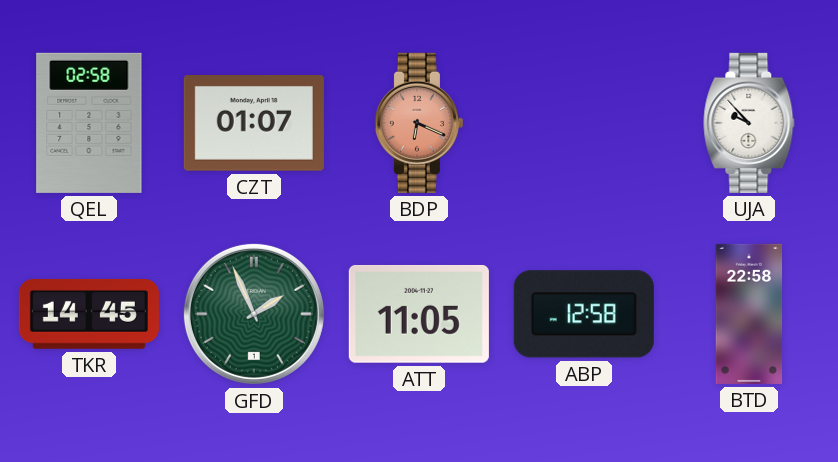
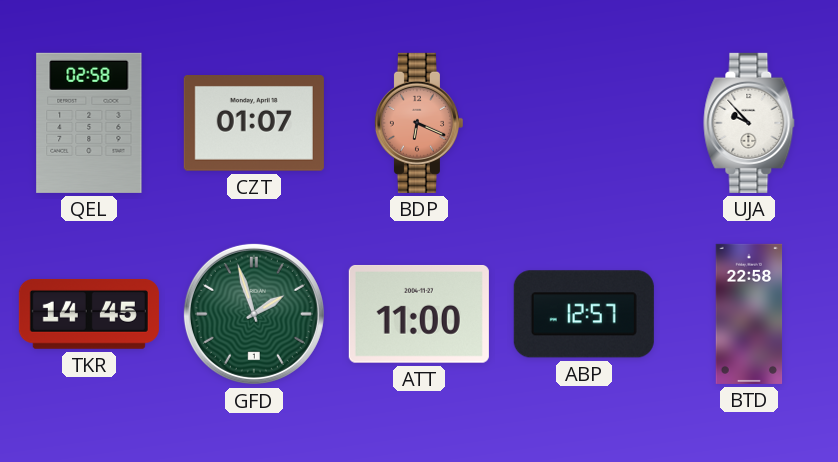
GFD: 1:56 -> 1:57 (254, 314)
ATT: 11:05 -> 11:00 (419, 314)
ABP: 12:58 -> 12:57 (584, 314)
